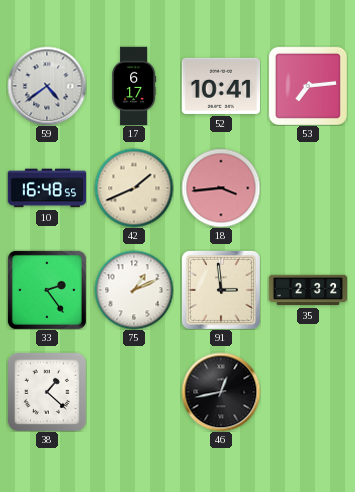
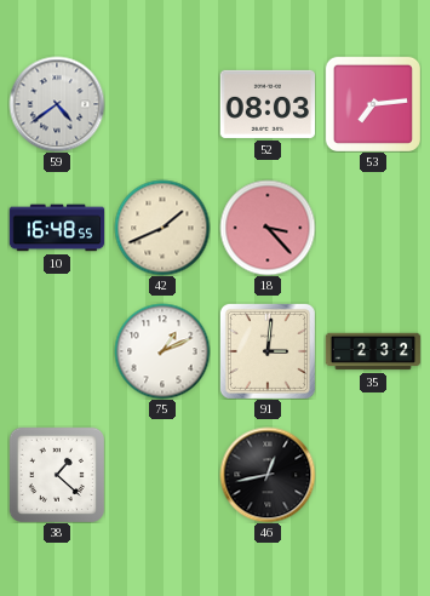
17: 6:17 -> none (134, 86)
52: 10:41 -> 08:03 (268, 104)
18: 3:44 -> 3:23 (268, 228)
33: 2:24 -> none (47, 290)
91: 2:59 -> 3:01 (268, 351)
